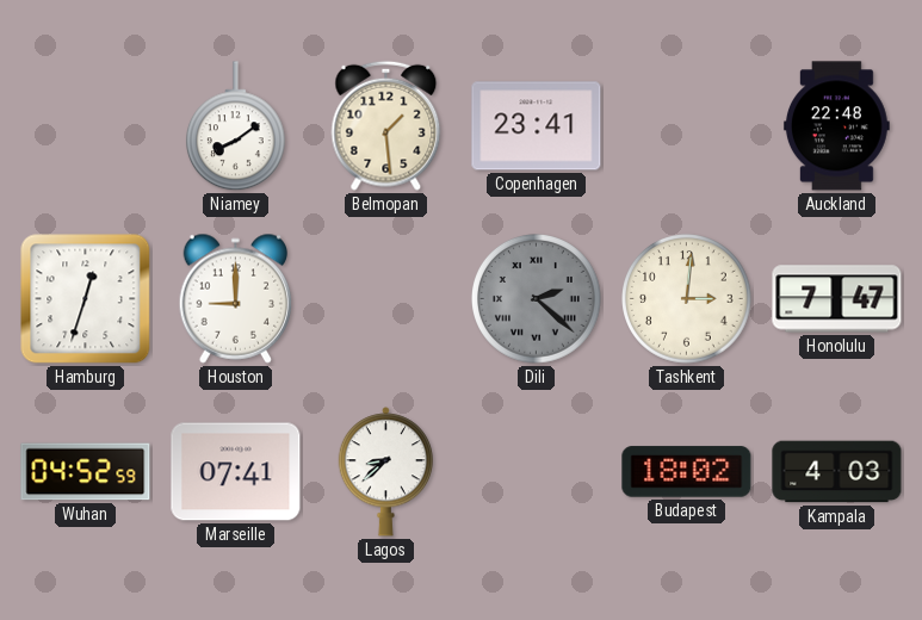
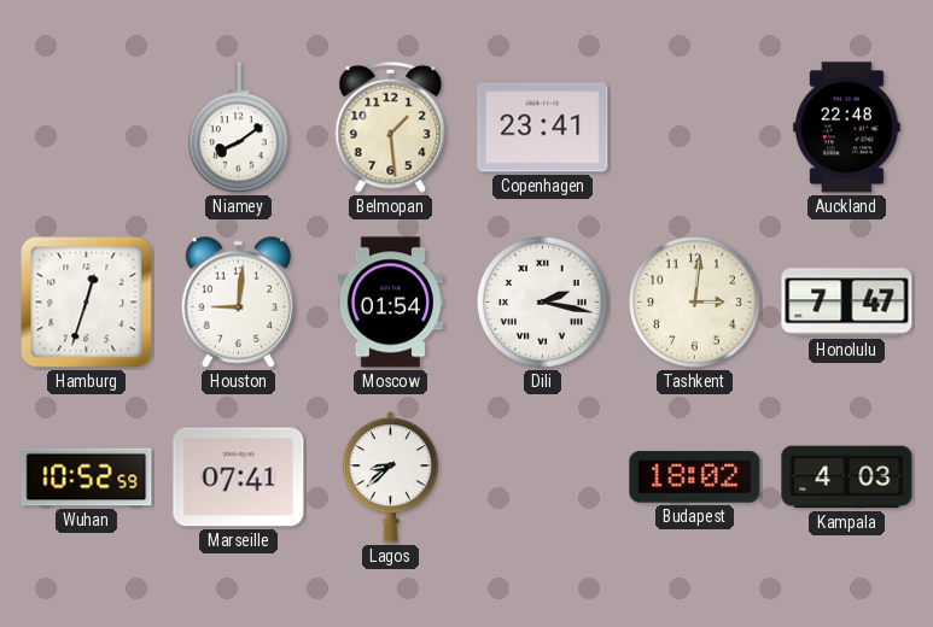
Houston: 9:00 -> 9:01 (239, 301)
Moscow: none -> 01:54 (390, 303)
Dili: 2:22 -> 2:17 (543, 303)
Dili dial: grey -> white (543, 303)
Wuhan: 04:52 -> 10:52 (87, 477)
